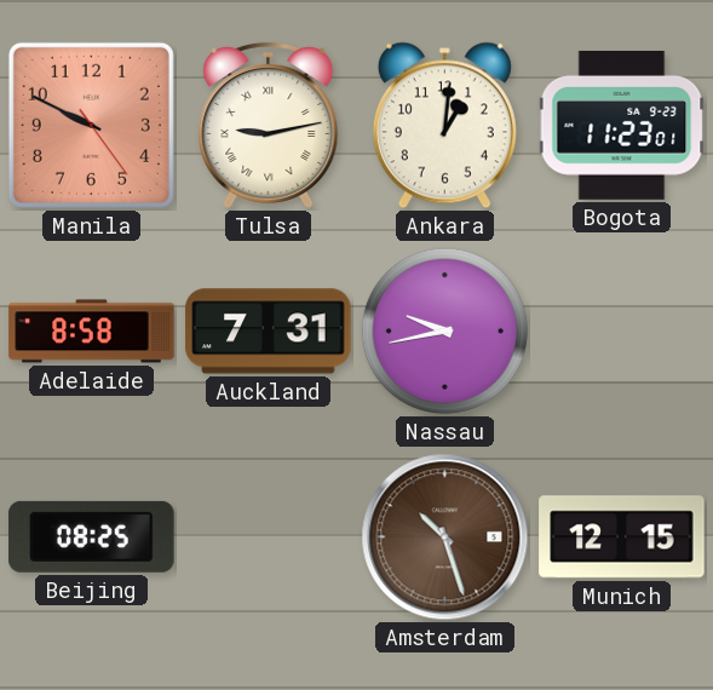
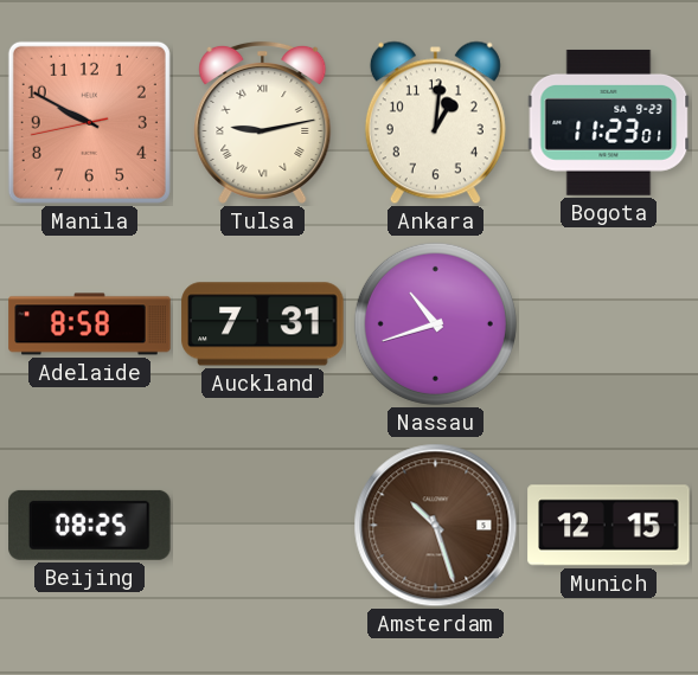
Manila: 9:49:24 -> 9:49:43 (89, 122)
Nassau: 9:43 -> 10:42 (435, 323)
